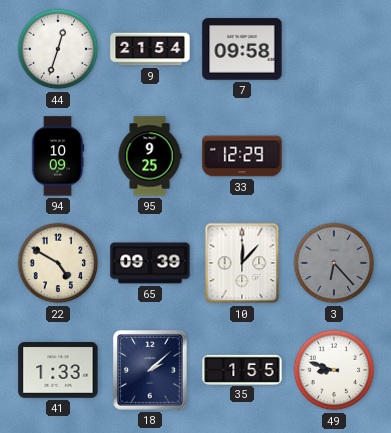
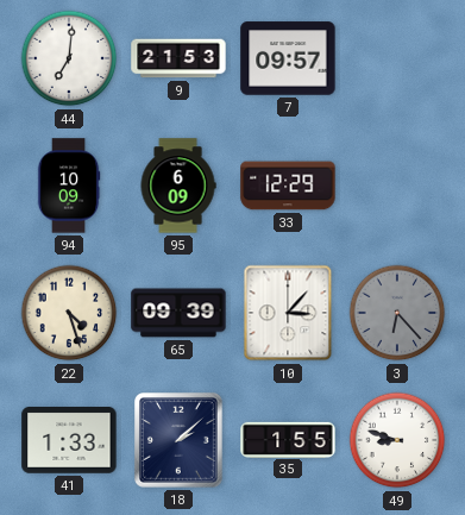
44: 12:33 -> 7:01 (69, 58)
9: 21:54 -> 21:53 (178, 58)
7: 09:58 -> 09:57 (288, 58)
95: 9:25 -> 6:09 (178, 186)
22: 4:50 -> 4:27 (69, 313)
10: 12:07 -> 3:07 (288, 313)
